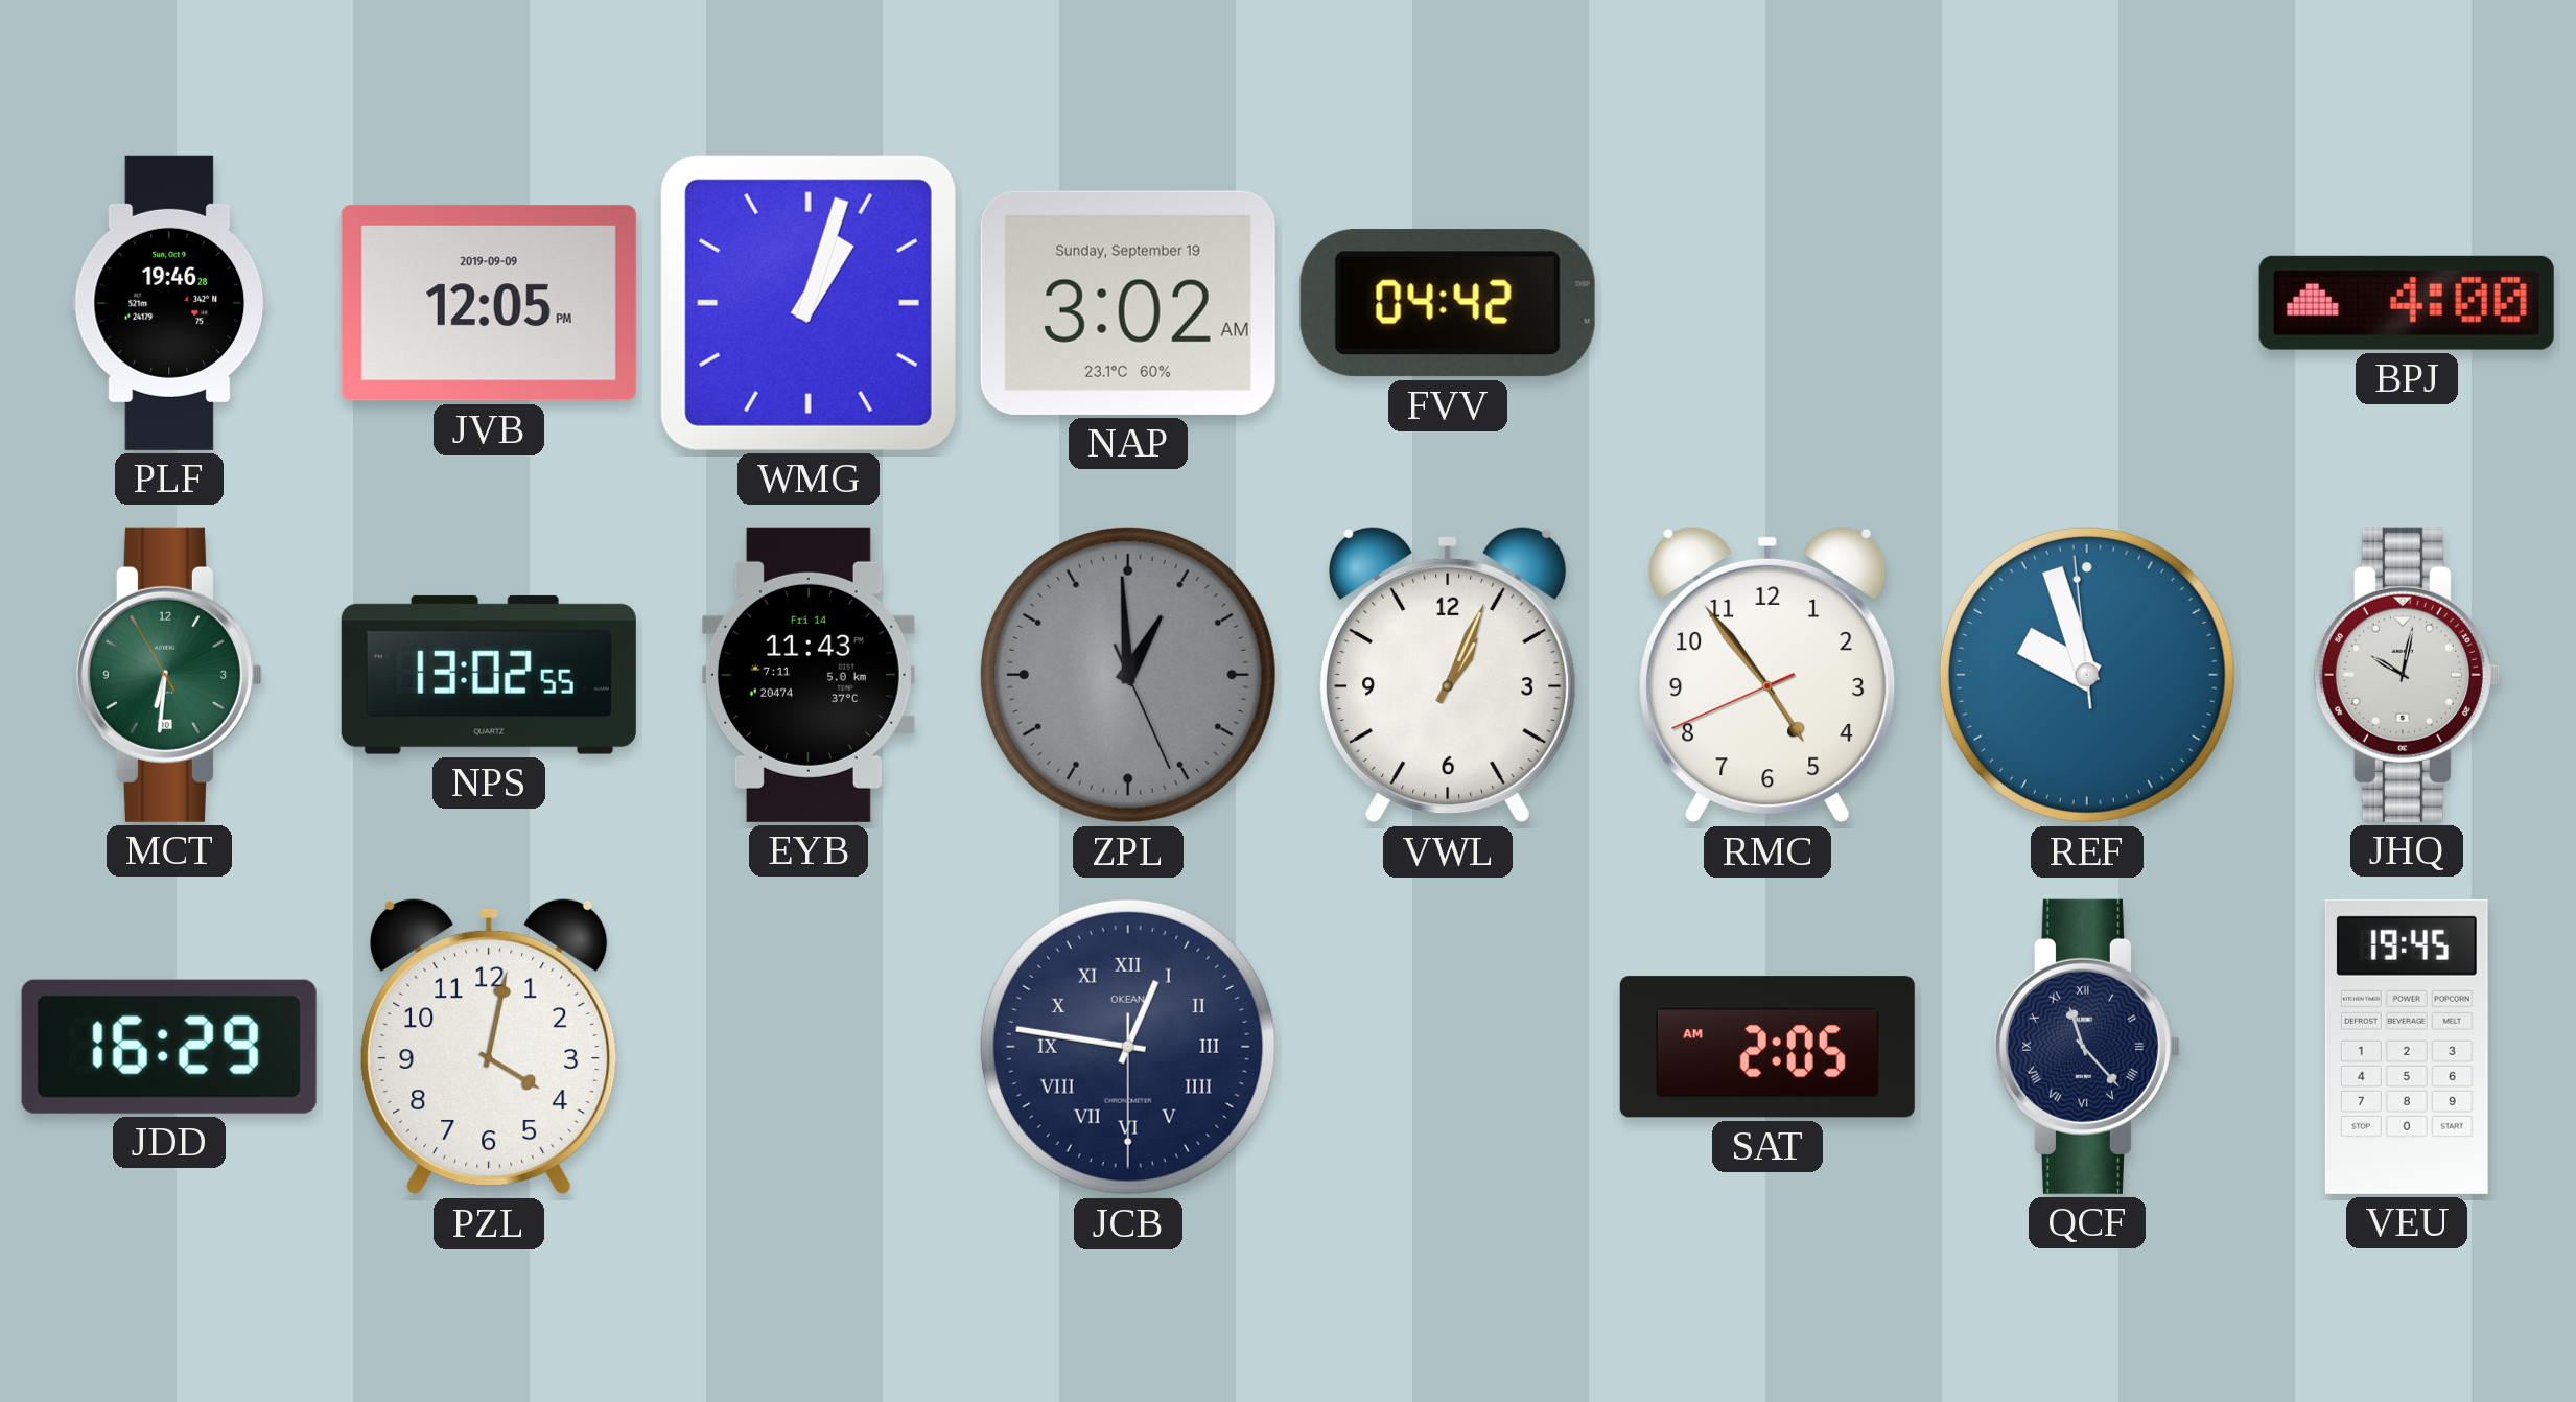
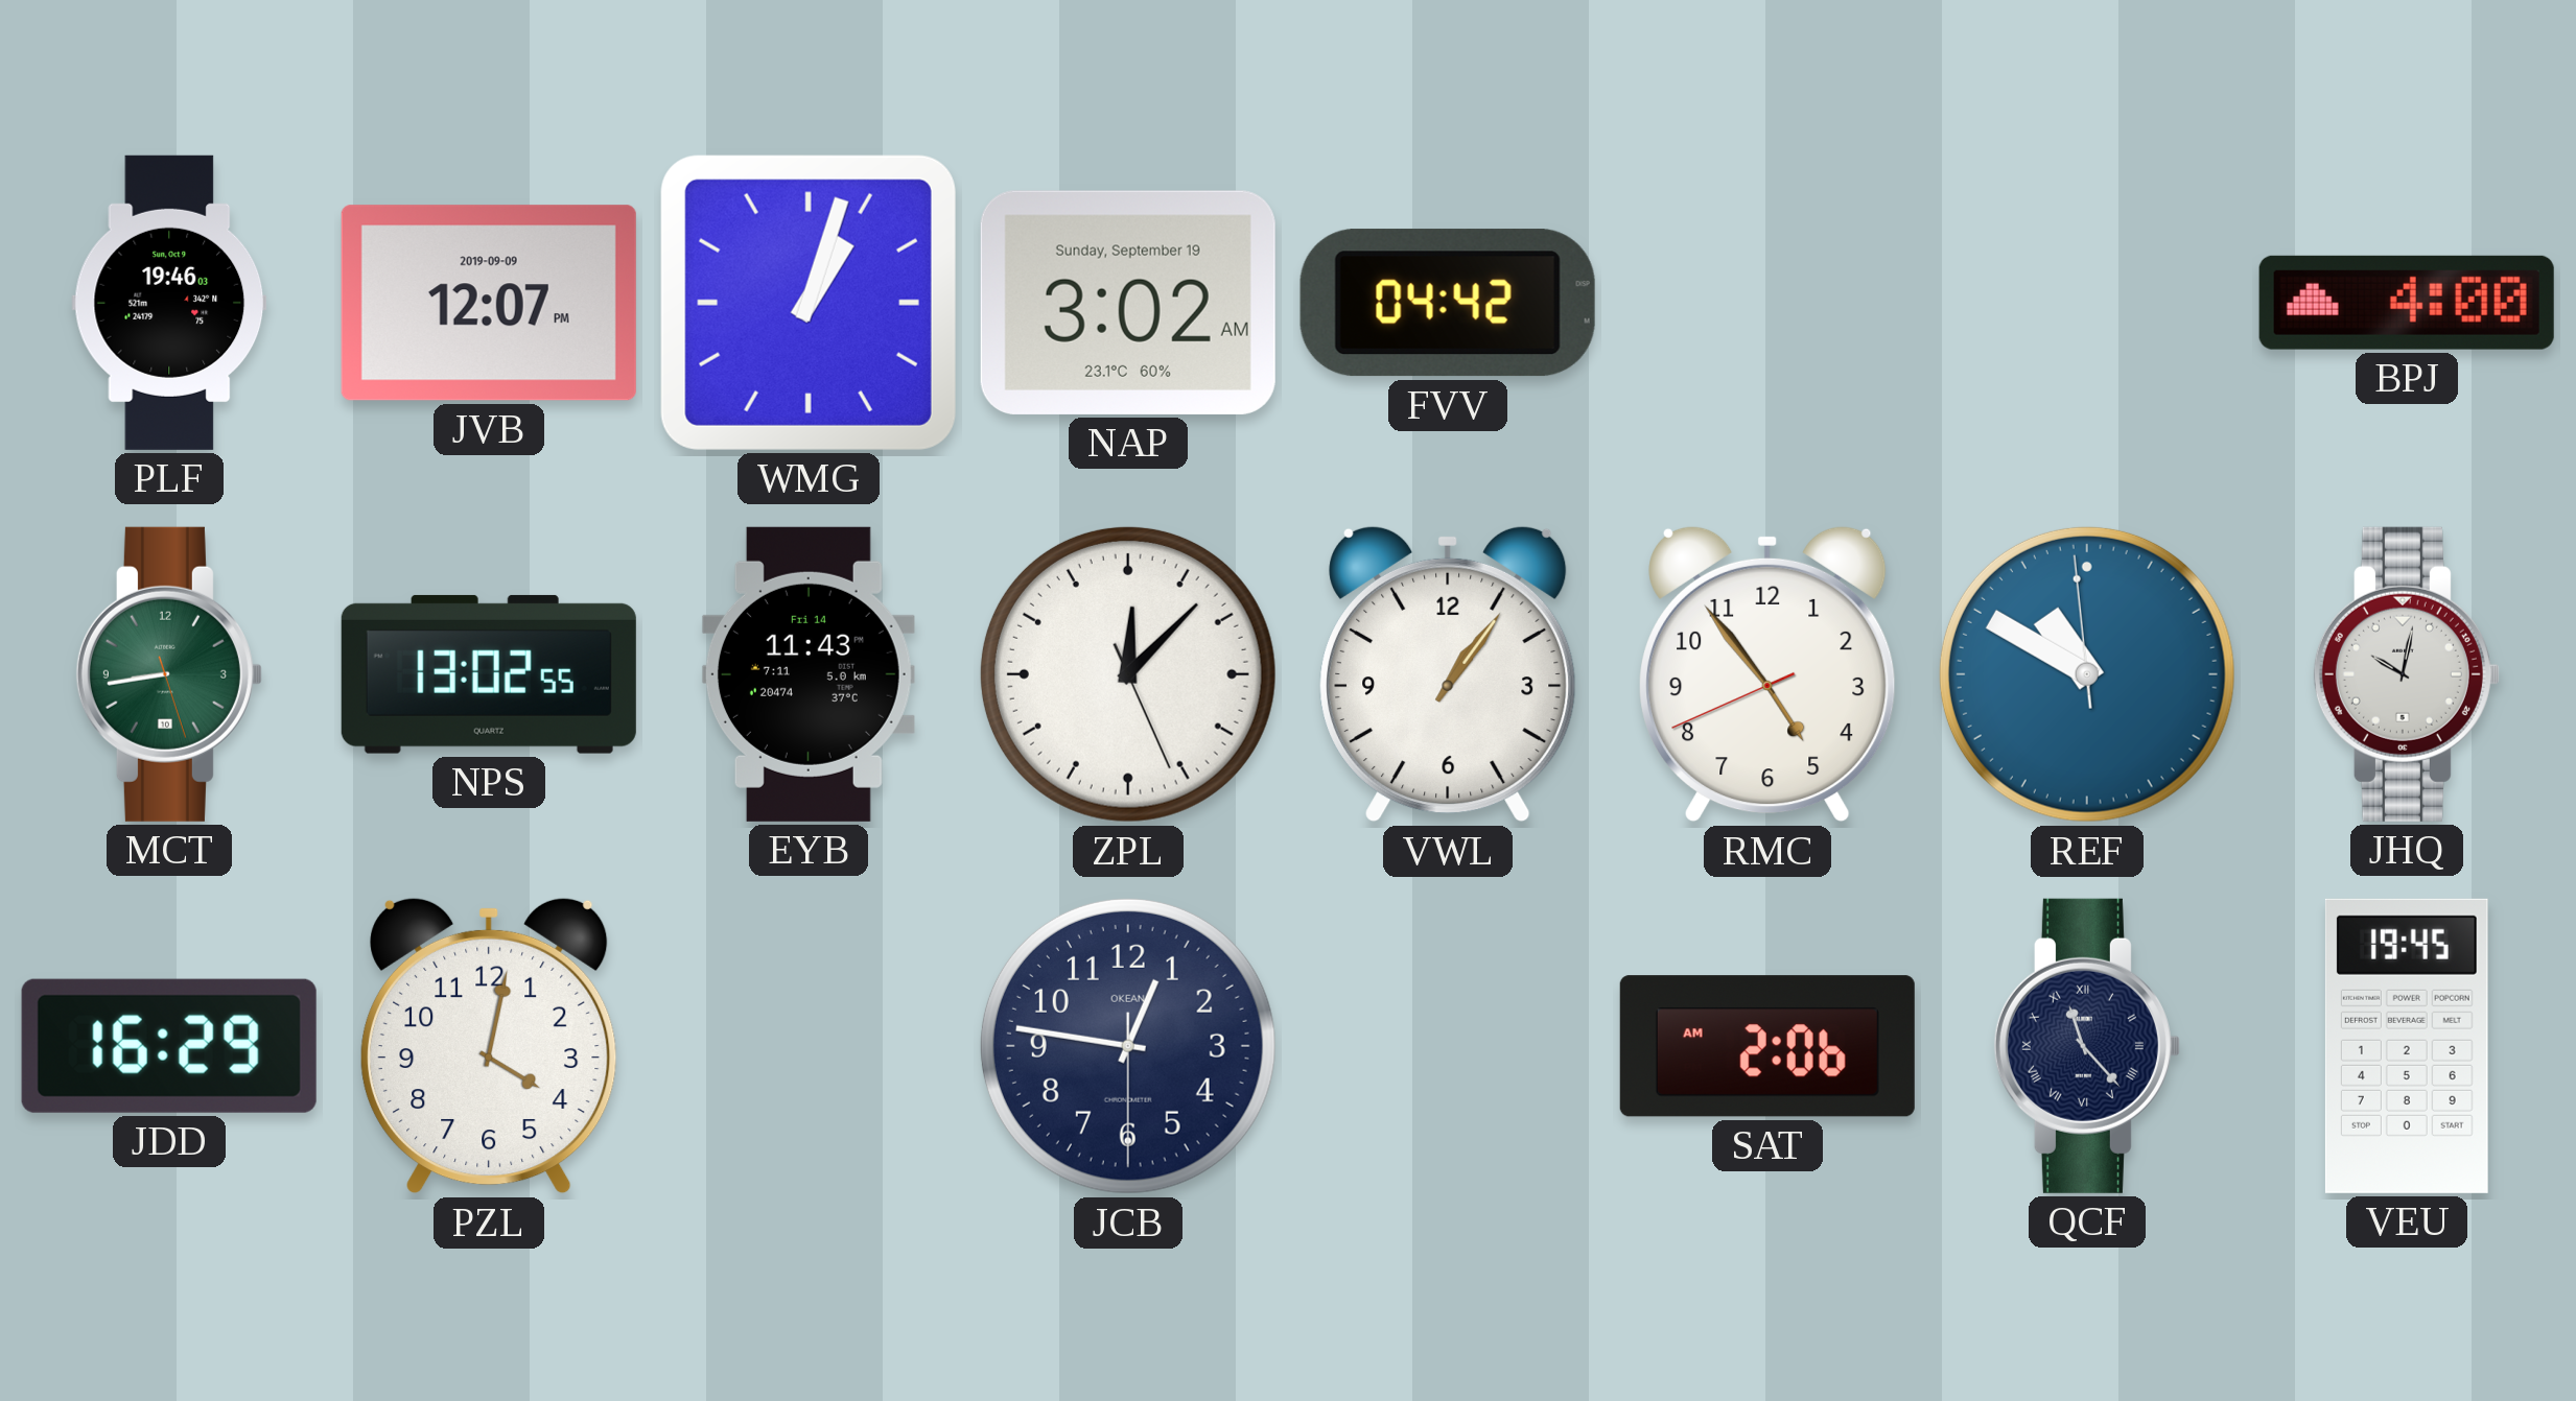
PLF: 19:46:28 -> 19:46:03 (169, 303)
JVB: 12:05 -> 12:07 (489, 303)
MCT: 6:30 -> 8:43 (169, 674)
ZPL: 12:59 -> 12:07 (1128, 674)
ZPL dial: grey -> white (1128, 674)
VWL: 1:04 -> 1:06 (1448, 674)
REF: 9:56 -> 10:49 (2087, 674)
JCB numerals: Roman -> Arabic (1128, 1046)
SAT: 2:05 -> 2:06 (1767, 1046)
